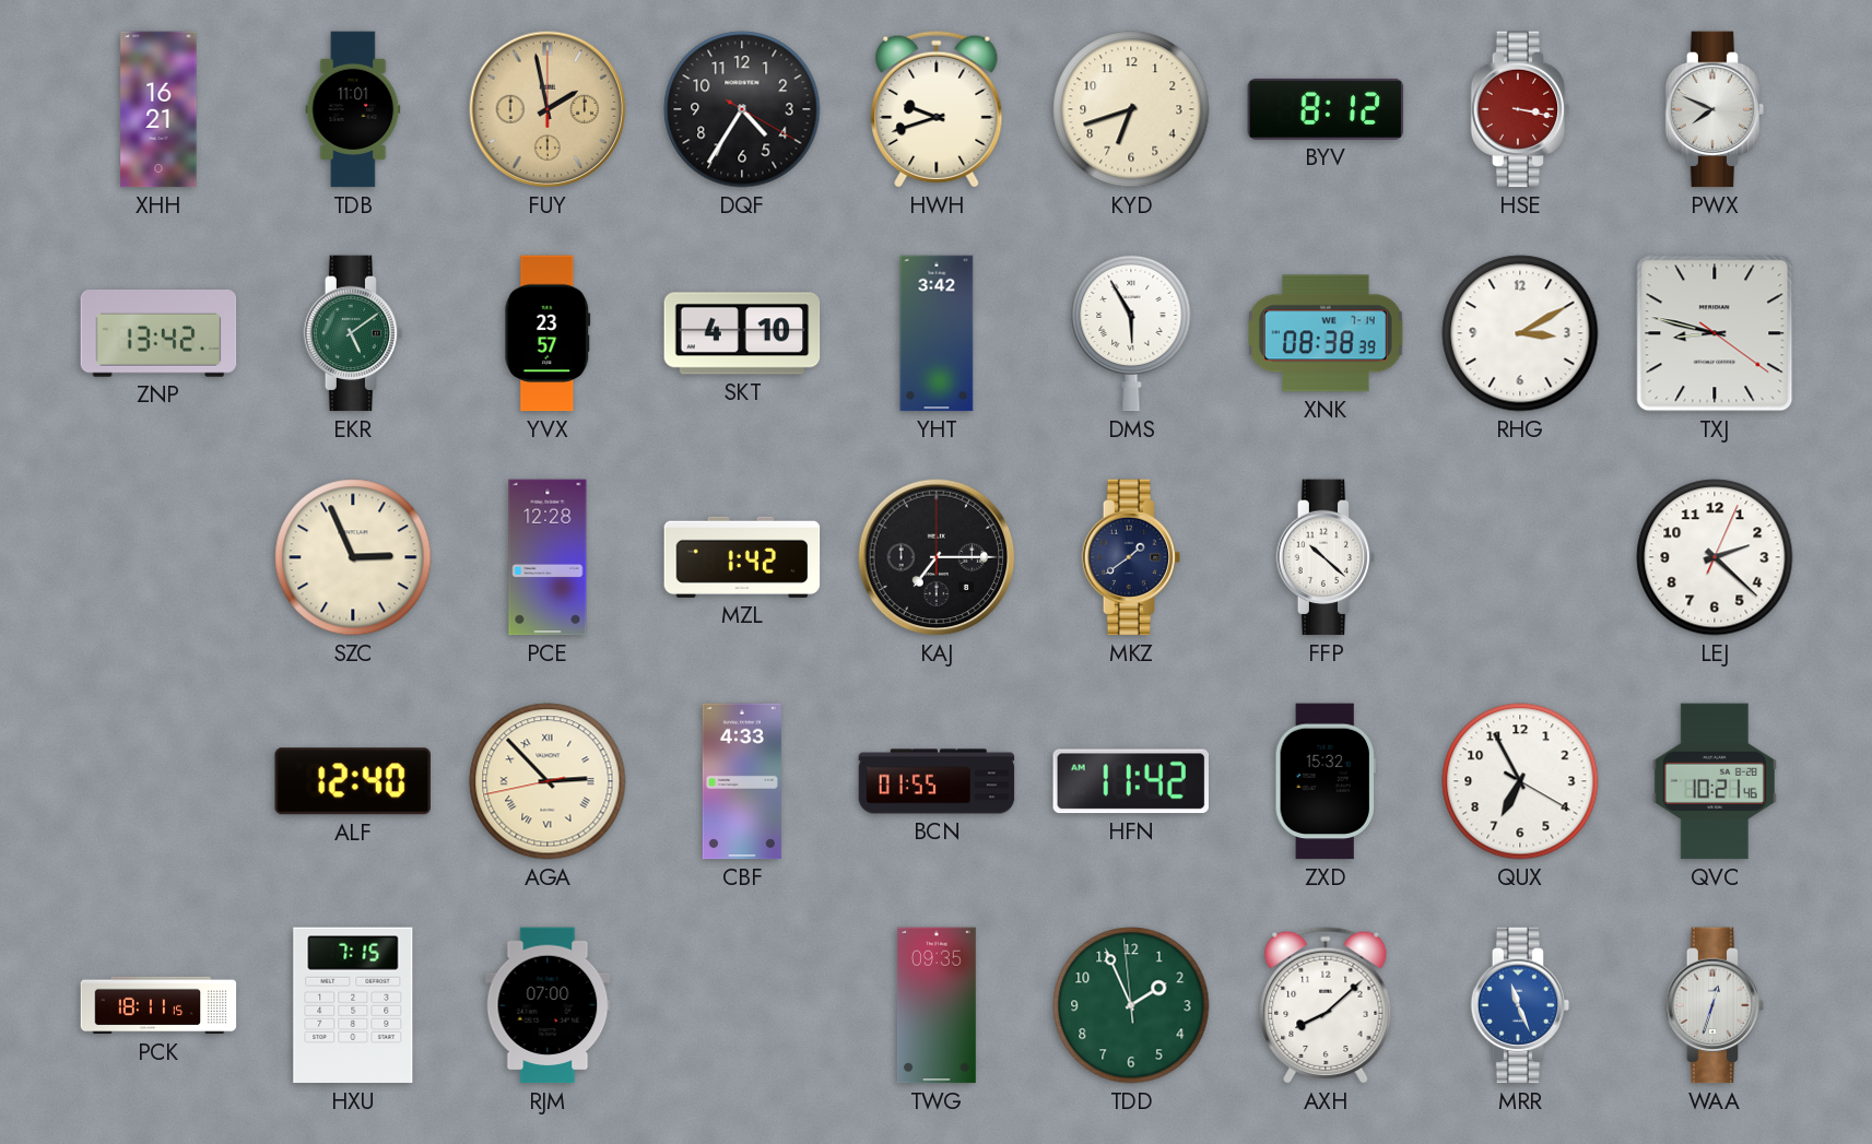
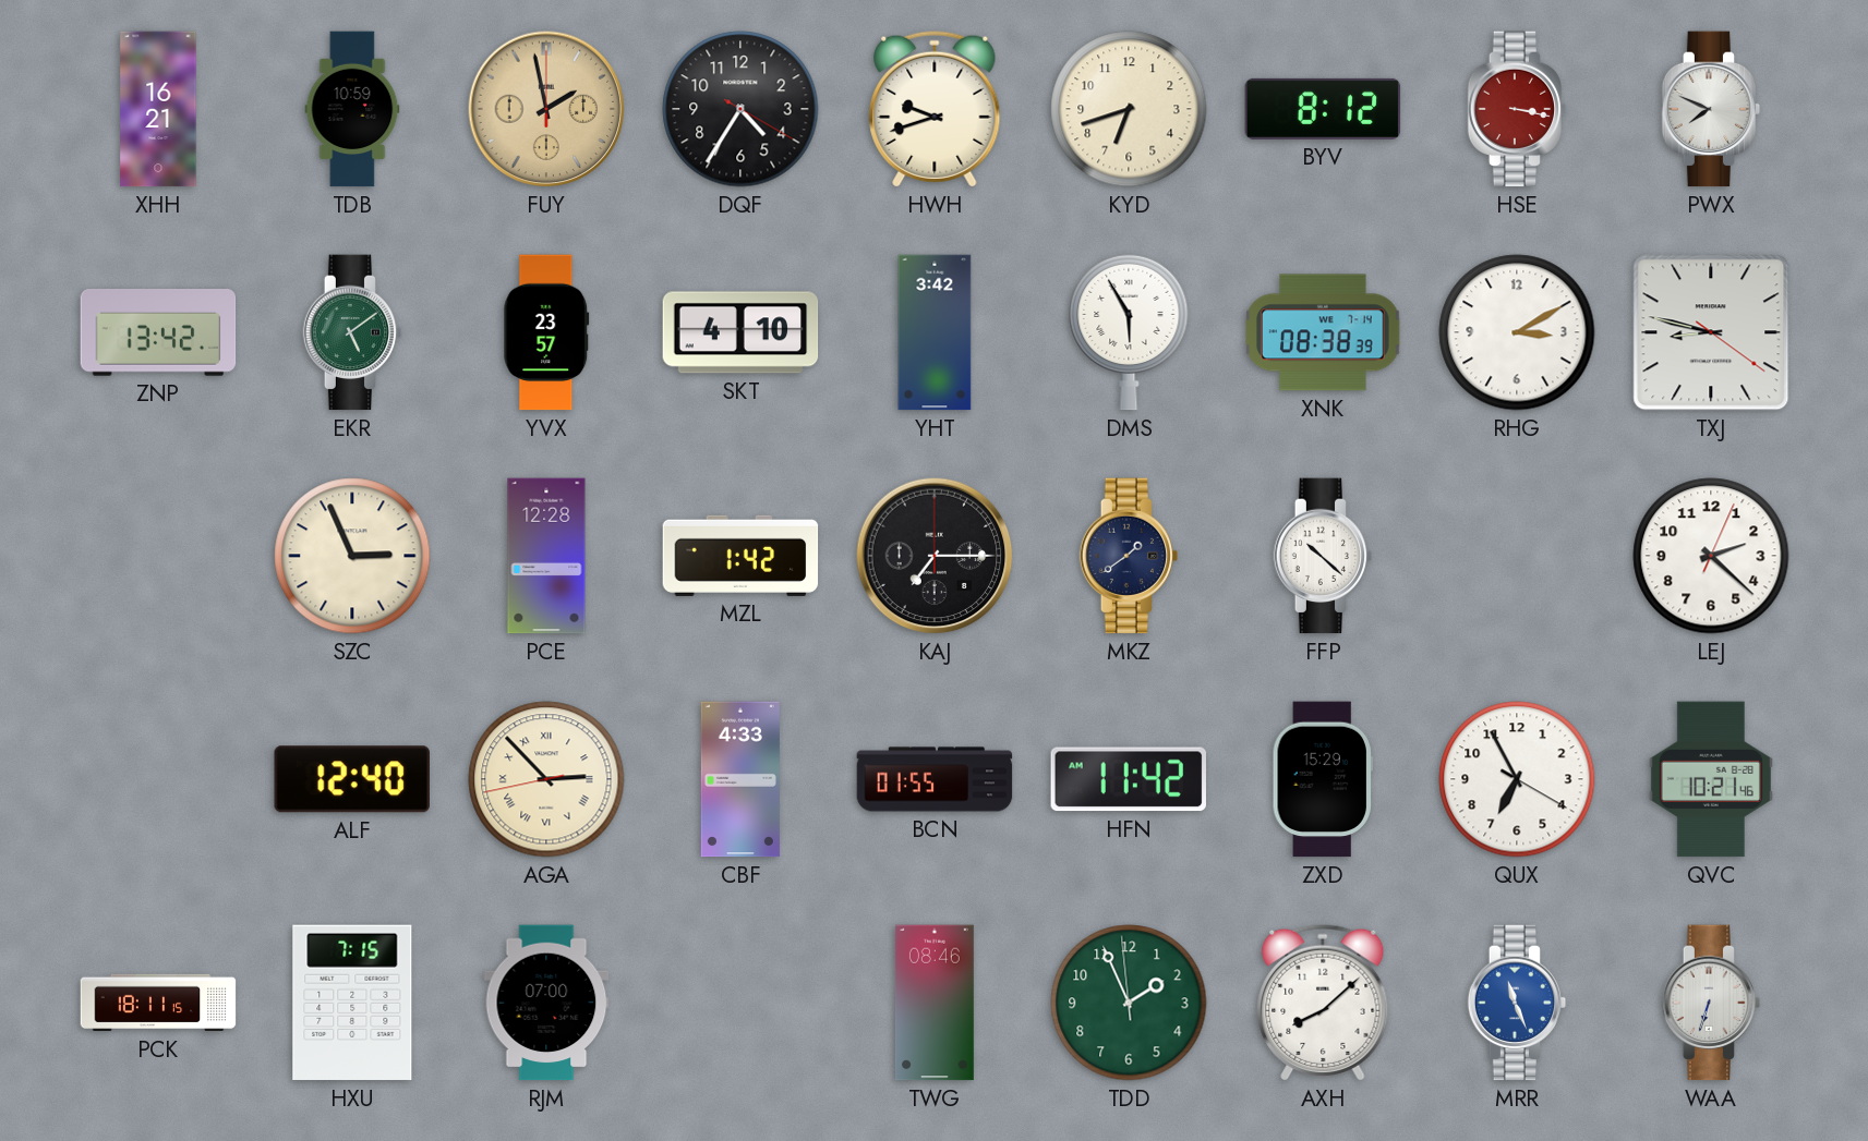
TDB: 11:01 -> 10:59 (352, 109)
ZXD: 15:32 -> 15:29 (1323, 779)
TWG: 09:35 -> 08:46 (935, 1003)
WAA: 12:33 -> 6:33 (1711, 1003)
